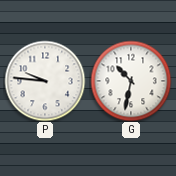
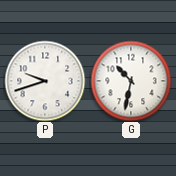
P: 9:46 -> 9:42 (45, 81)
